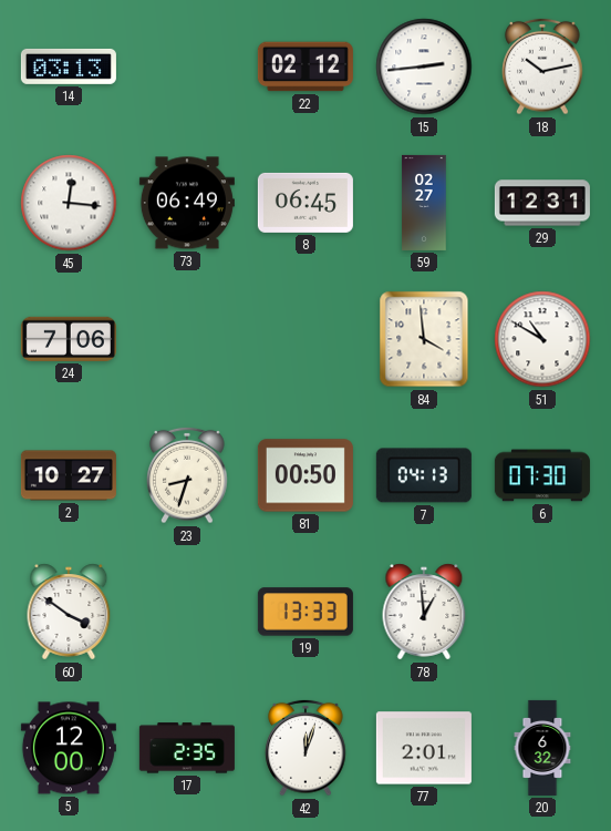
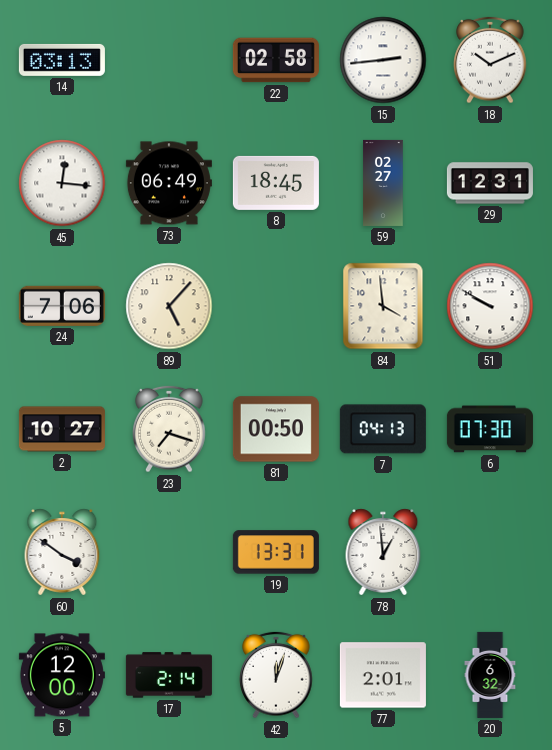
22: 02:12 -> 02:58 (276, 60)
18: 10:13 -> 10:11 (490, 60)
8: 06:45 -> 18:45 (276, 183)
89: none -> 5:07 (169, 306)
51: 10:50 -> 9:50 (490, 306)
23: 8:33 -> 7:18 (169, 429)
19: 13:33 -> 13:31 (276, 552)
17: 2:35 -> 2:14 (169, 675)
